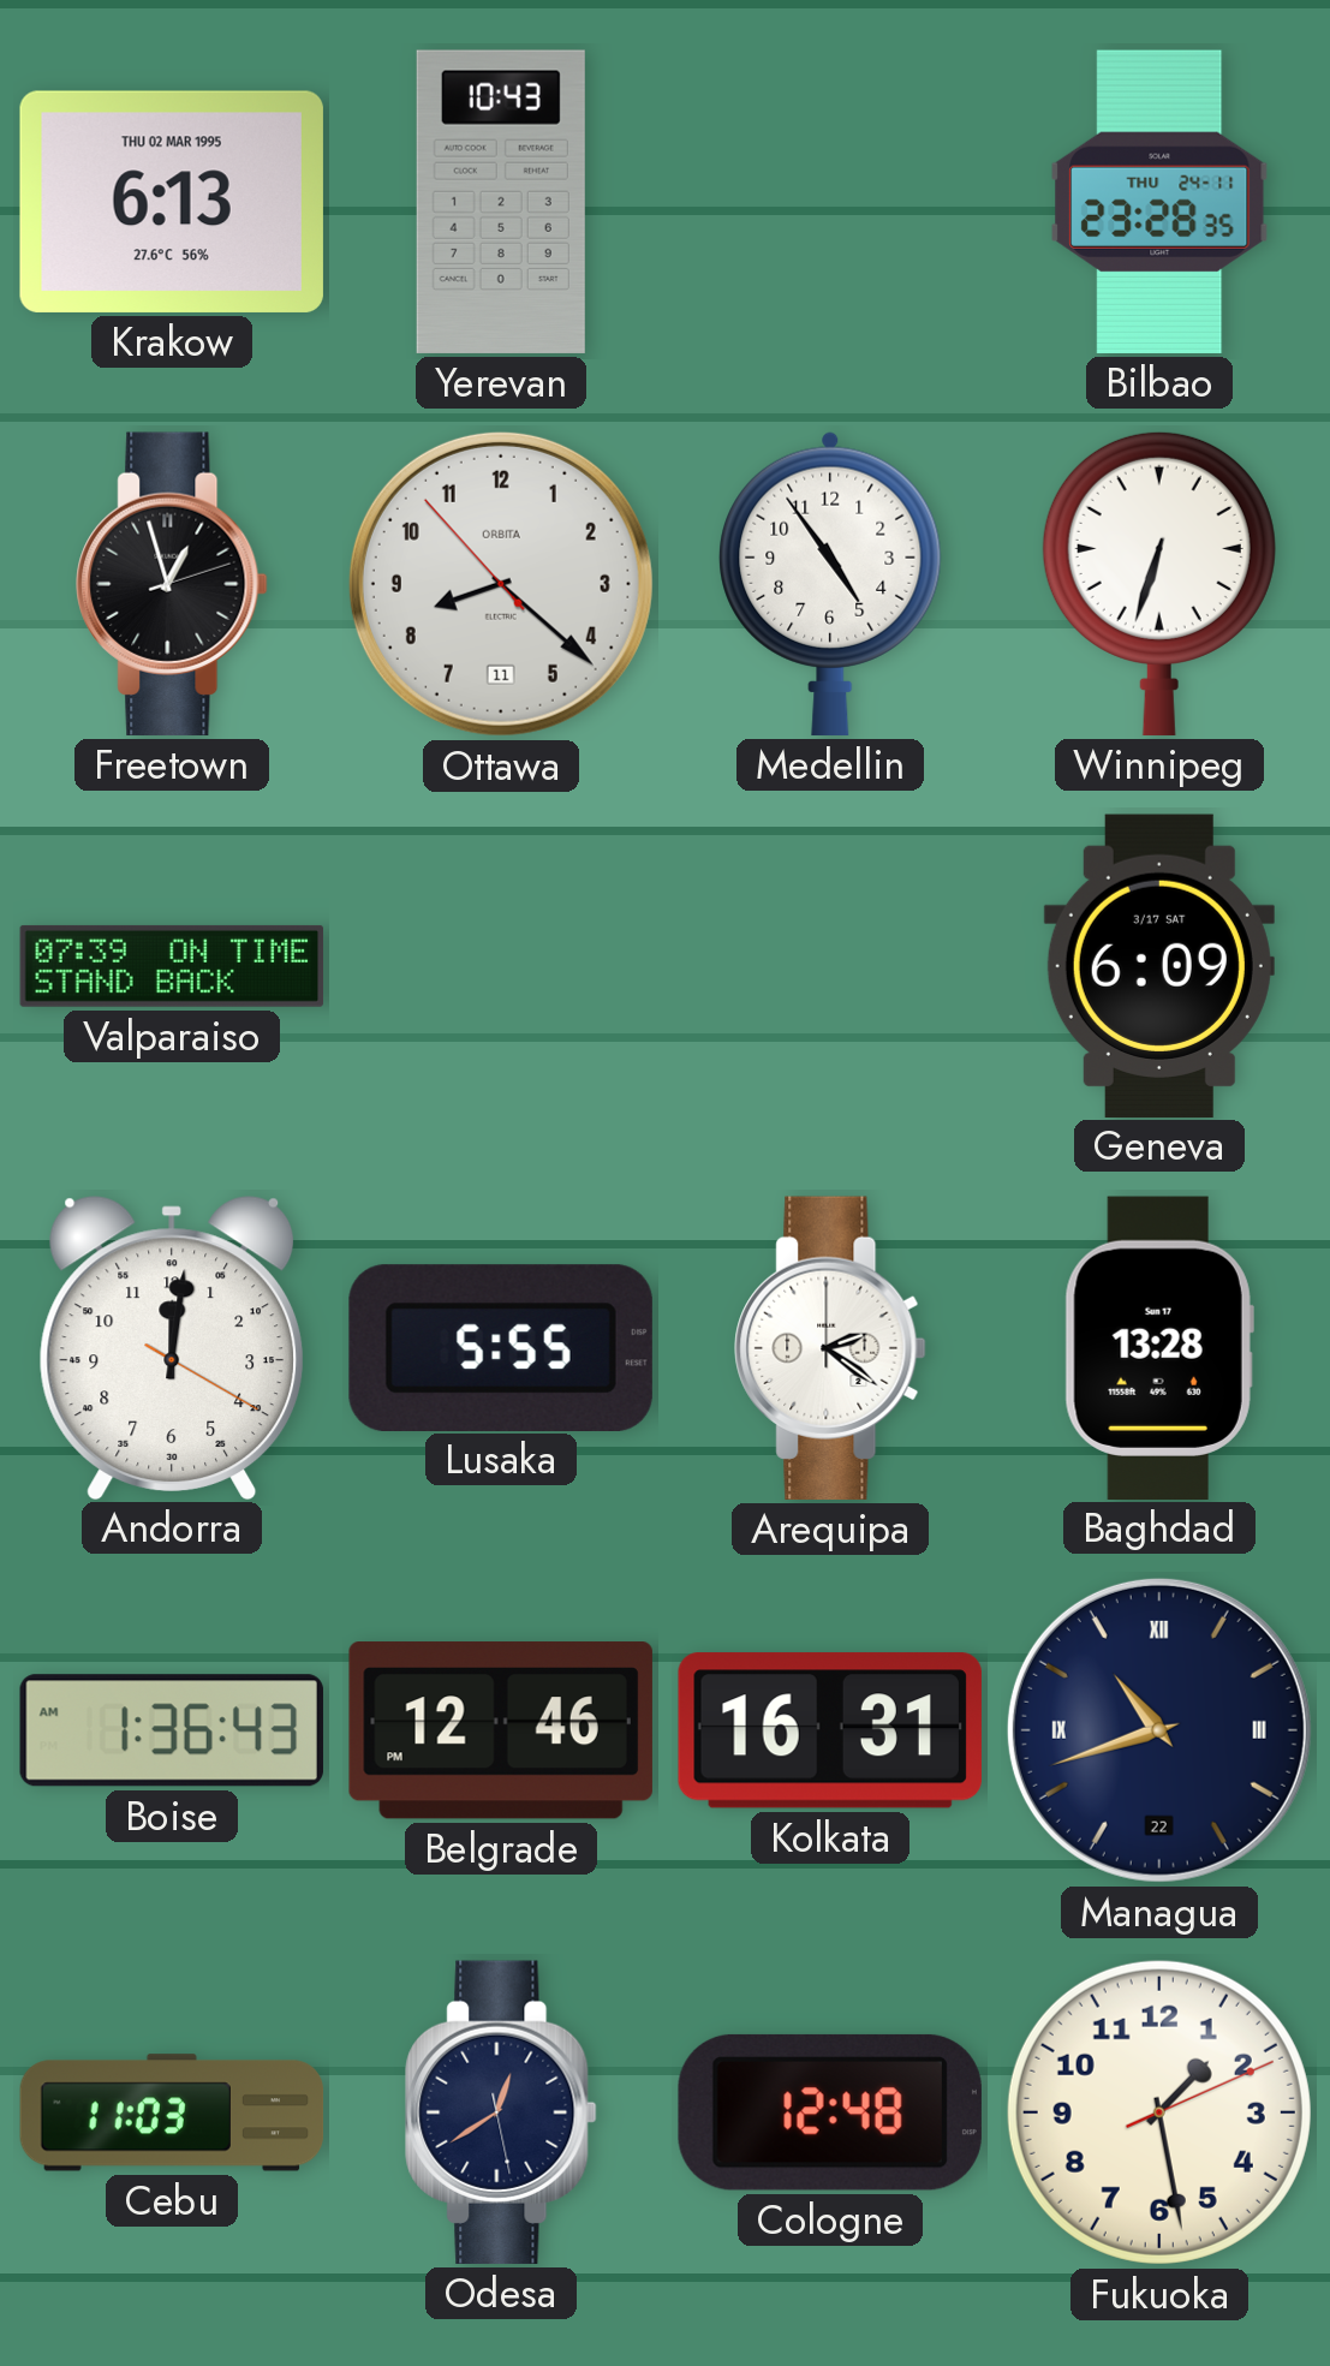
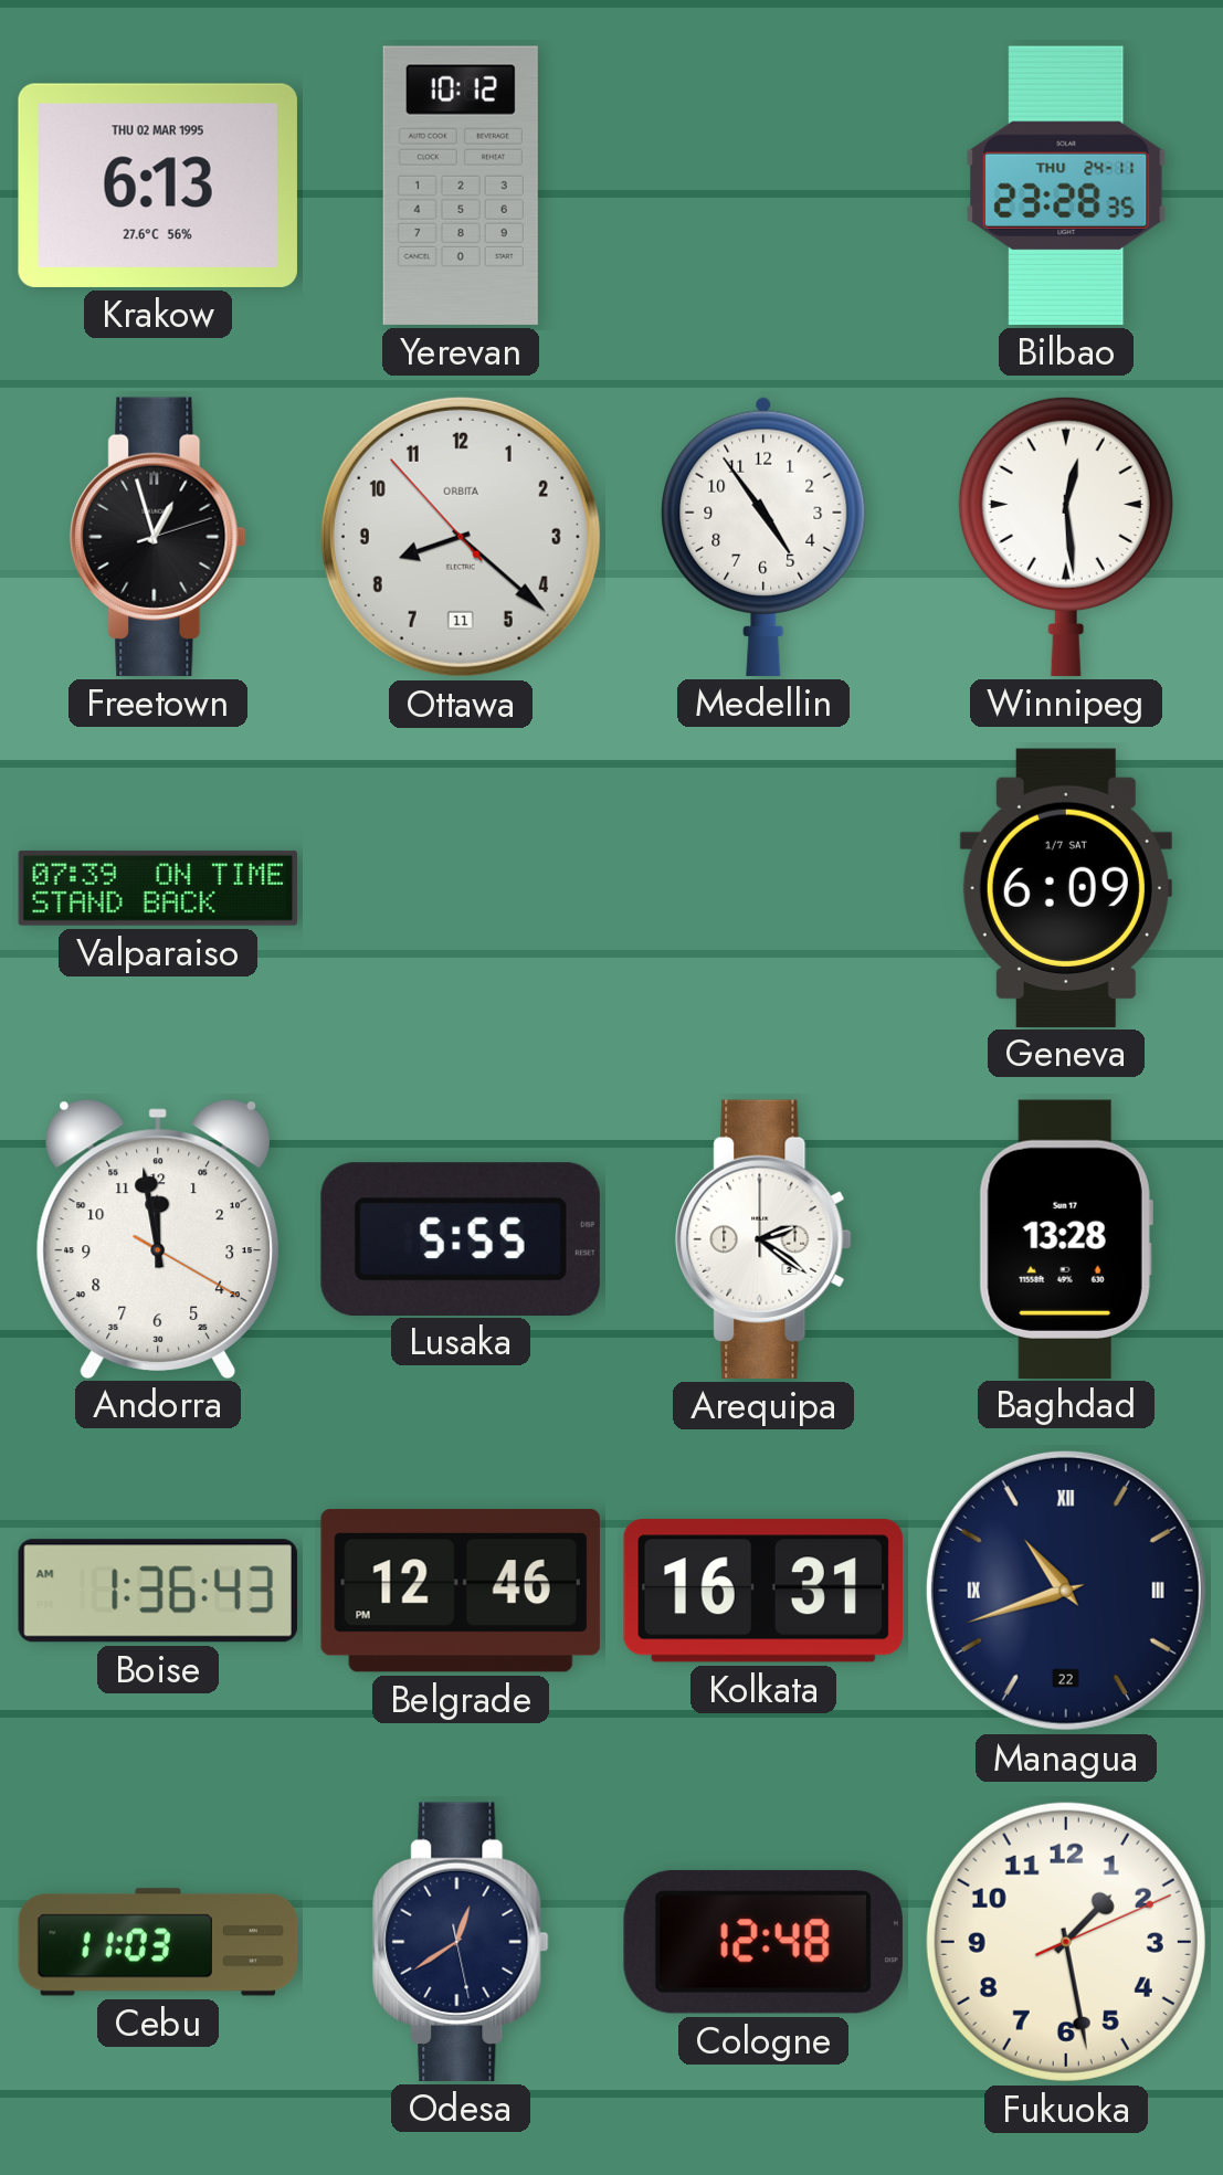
Yerevan: 10:43 -> 10:12 (461, 186)
Winnipeg: 6:33 -> 12:29 (1066, 536)
Geneva date: 3/17 SAT -> 1/7 SAT (1066, 887)
Andorra: 12:01 -> 11:58 (158, 1238)
